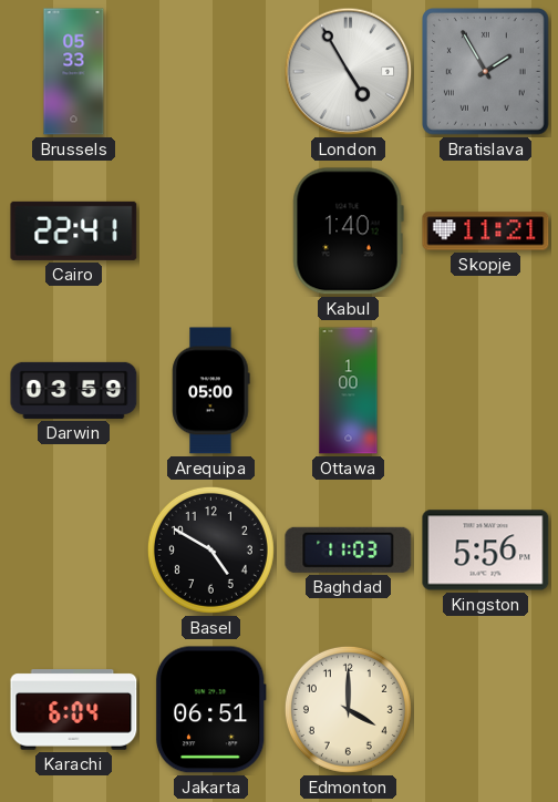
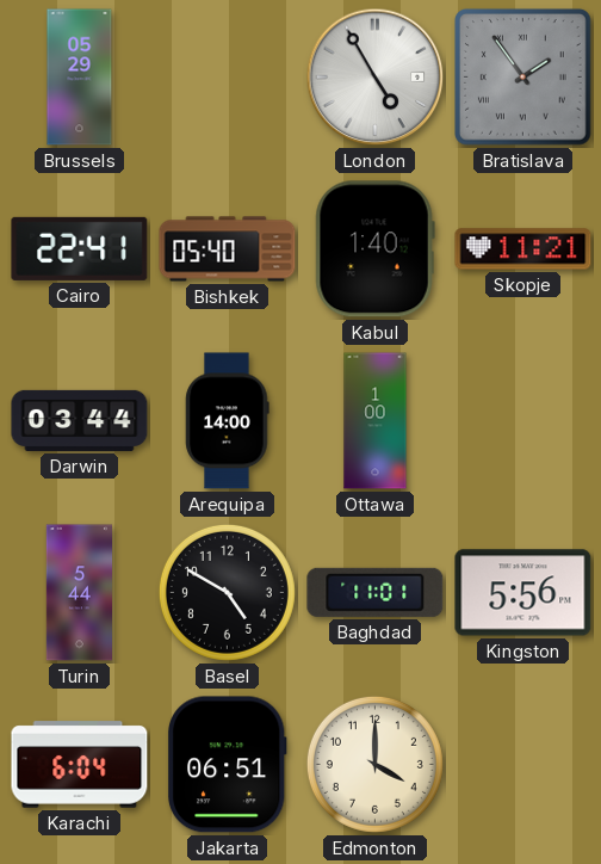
Brussels: 05:33 -> 05:29 (80, 78)
Bratislava: 1:55 -> 1:54 (523, 78)
Bishkek: none -> 05:40 (228, 249)
Darwin: 03:59 -> 03:44 (80, 420)
Arequipa: 05:00 -> 14:00 (228, 421)
Turin: none -> 5:44 (79, 593)
Baghdad: 11:03 -> 11:01 (376, 592)
